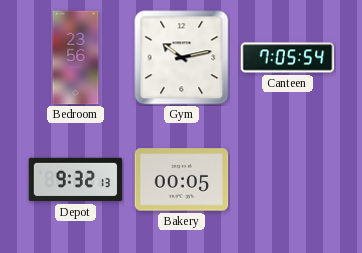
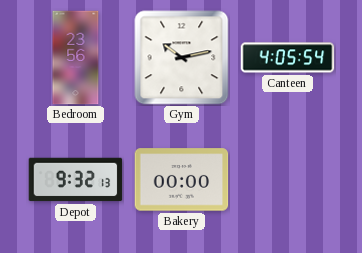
Canteen: 7:05 -> 4:05 (288, 58)
Bakery: 00:05 -> 00:00 (182, 180)
